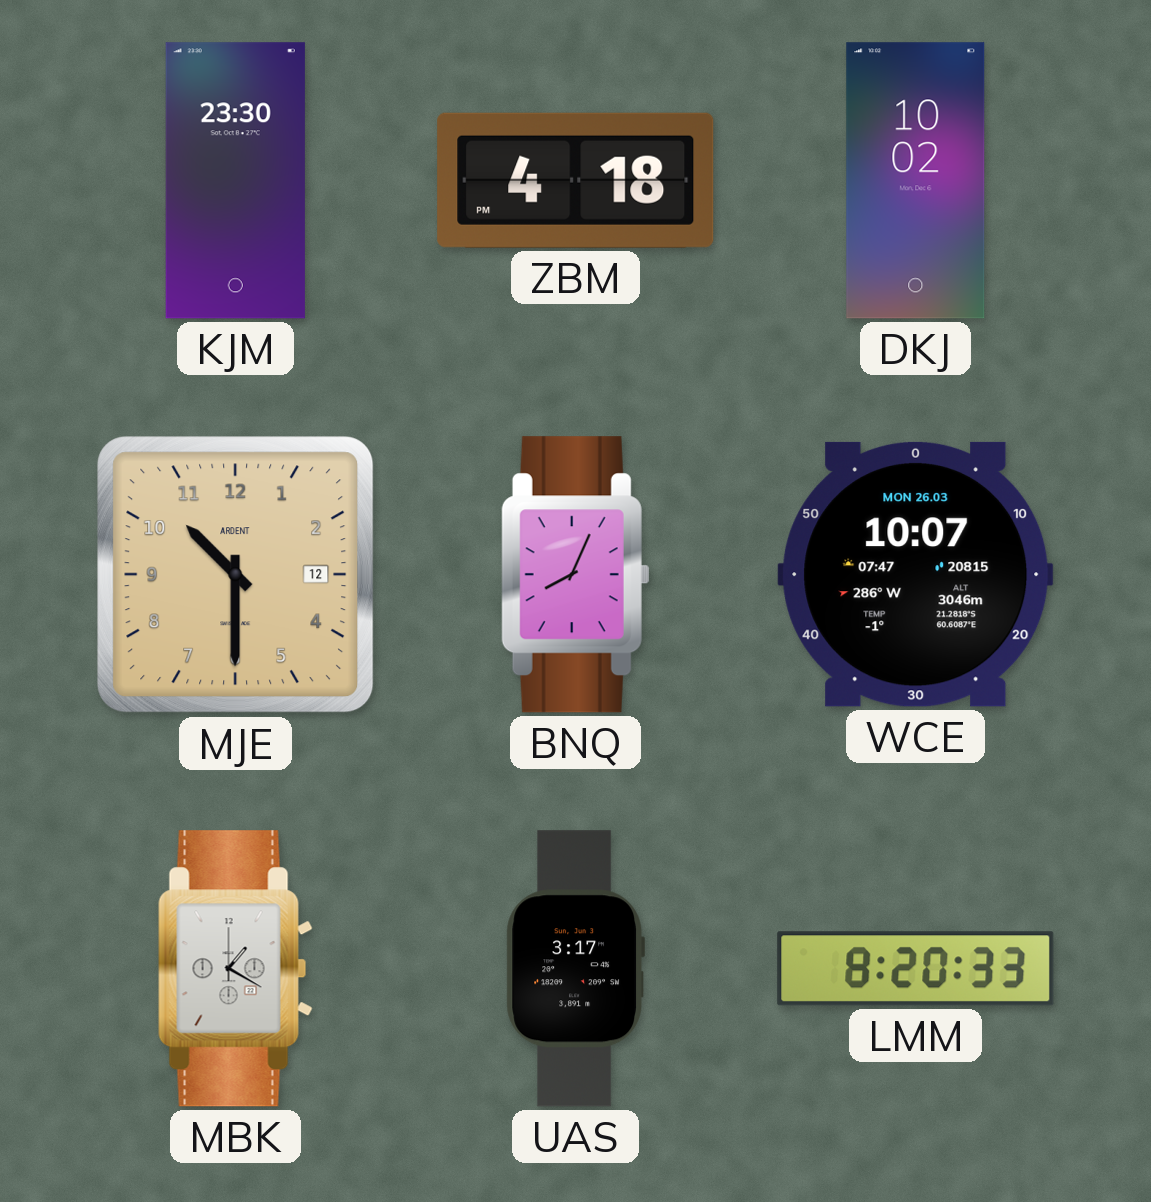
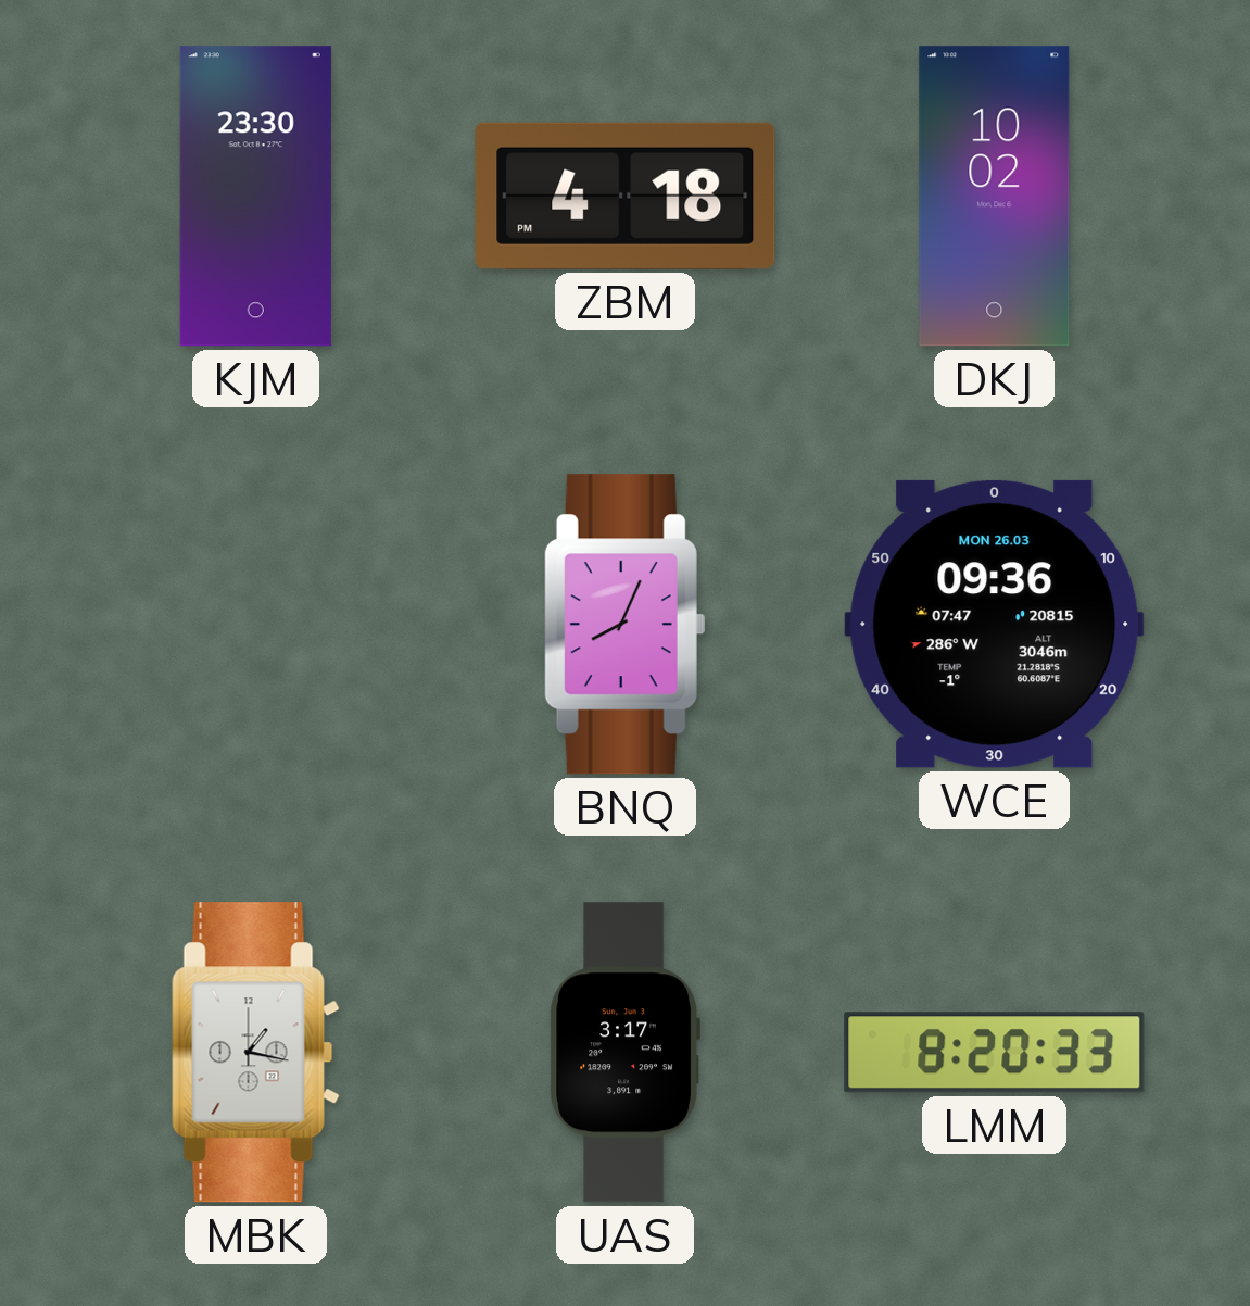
MJE: 10:30 -> none (236, 575)
WCE: 10:07 -> 09:36 (995, 624)
MBK: 1:20 -> 1:17 (255, 1053)
